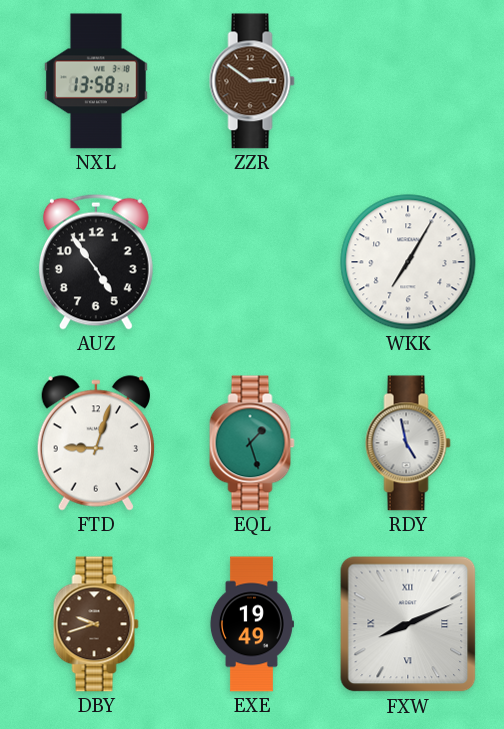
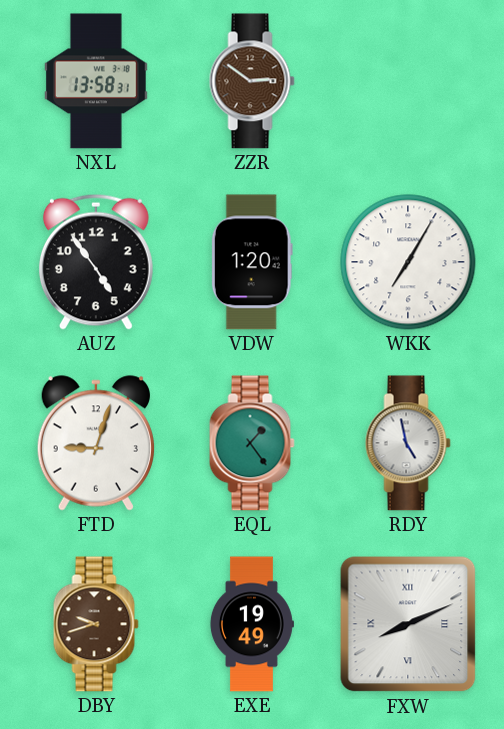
VDW: none -> 1:20 (252, 262)
EQL: 1:27 -> 1:24 (252, 443)
